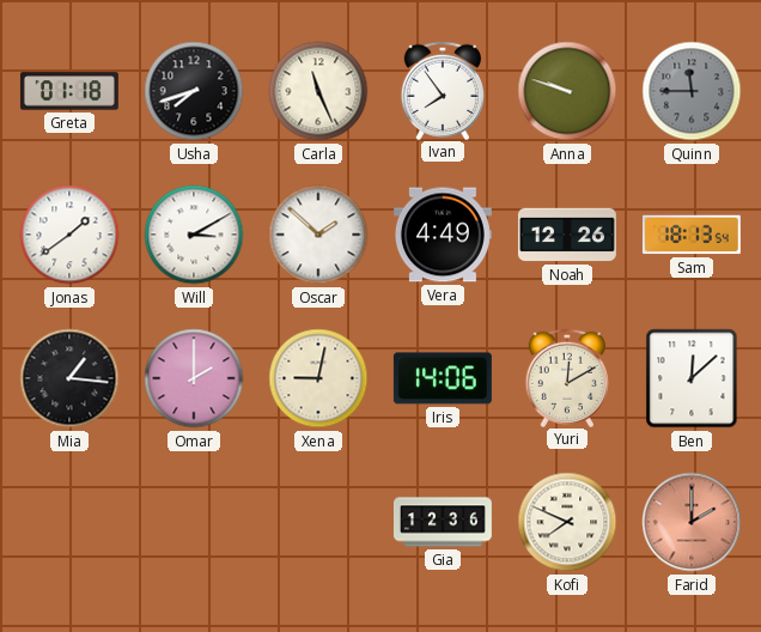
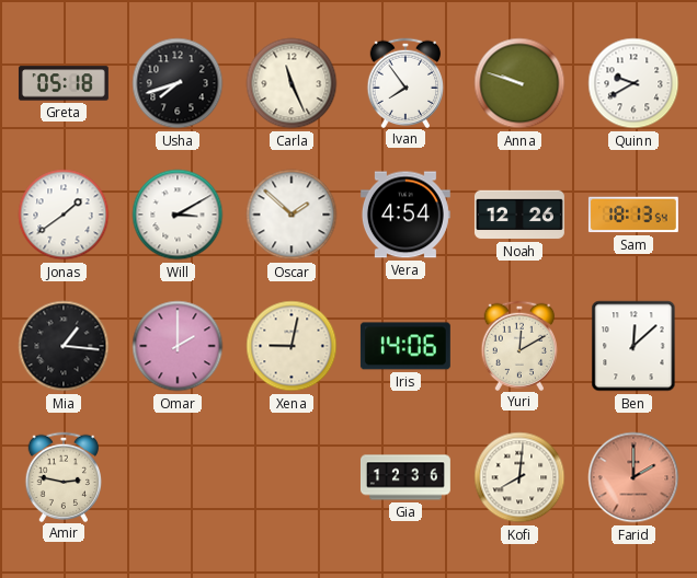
Greta: 01:18 -> 05:18 (64, 83)
Quinn: 11:45 -> 9:40 (633, 83)
Quinn dial: grey -> white (633, 83)
Vera: 4:49 -> 4:54 (405, 215)
Amir: none -> 2:47 (62, 476)
Kofi: 7:49 -> 8:01 (519, 477)
